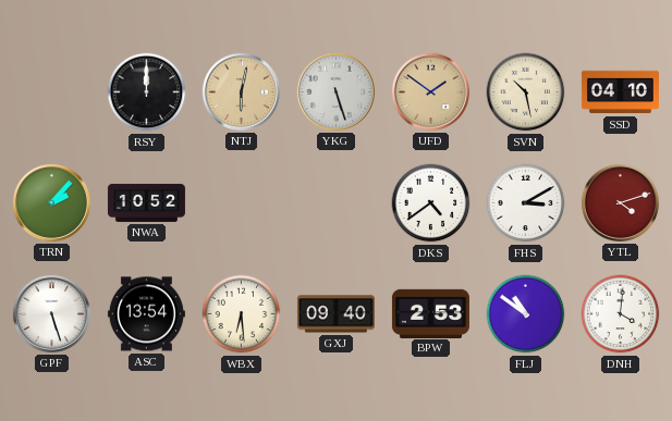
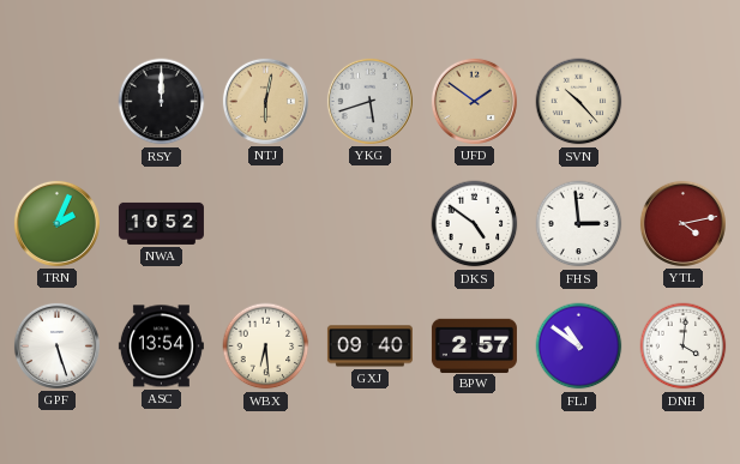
YKG: 5:27 -> 5:42 (369, 101)
SVN: 10:28 -> 10:23 (579, 102)
SSD: 04:10 -> none (620, 92)
TRN: 2:07 -> 2:04 (56, 223)
DKS: 4:39 -> 4:51 (475, 224)
FHS: 3:10 -> 2:59 (579, 224)
YTL: 4:12 -> 4:13 (682, 223)
BPW: 2:53 -> 2:57 (474, 345)
